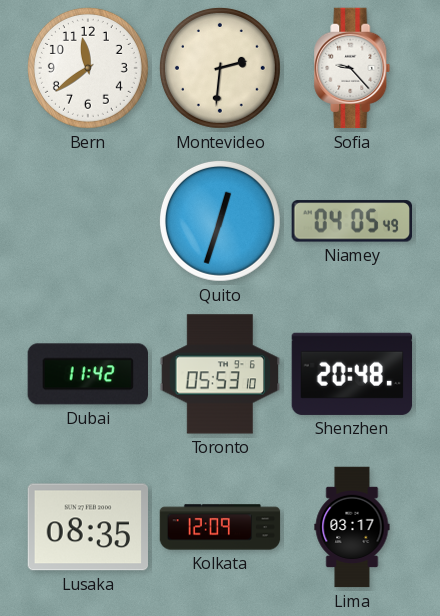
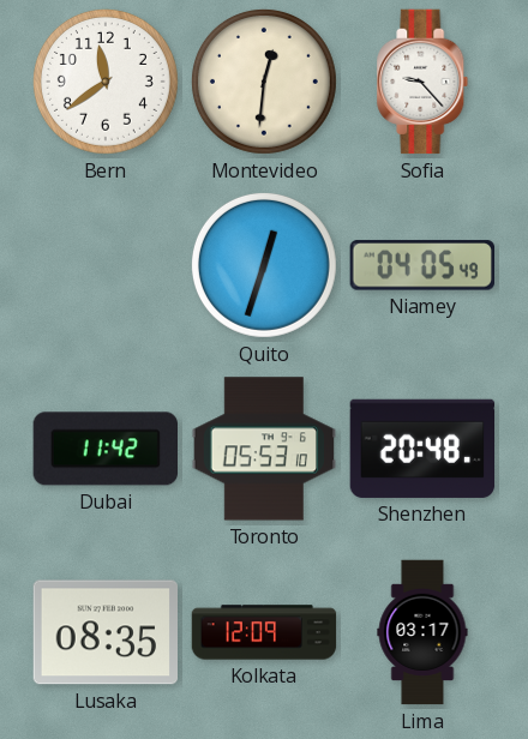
Montevideo: 2:31 -> 12:31 (264, 82)
